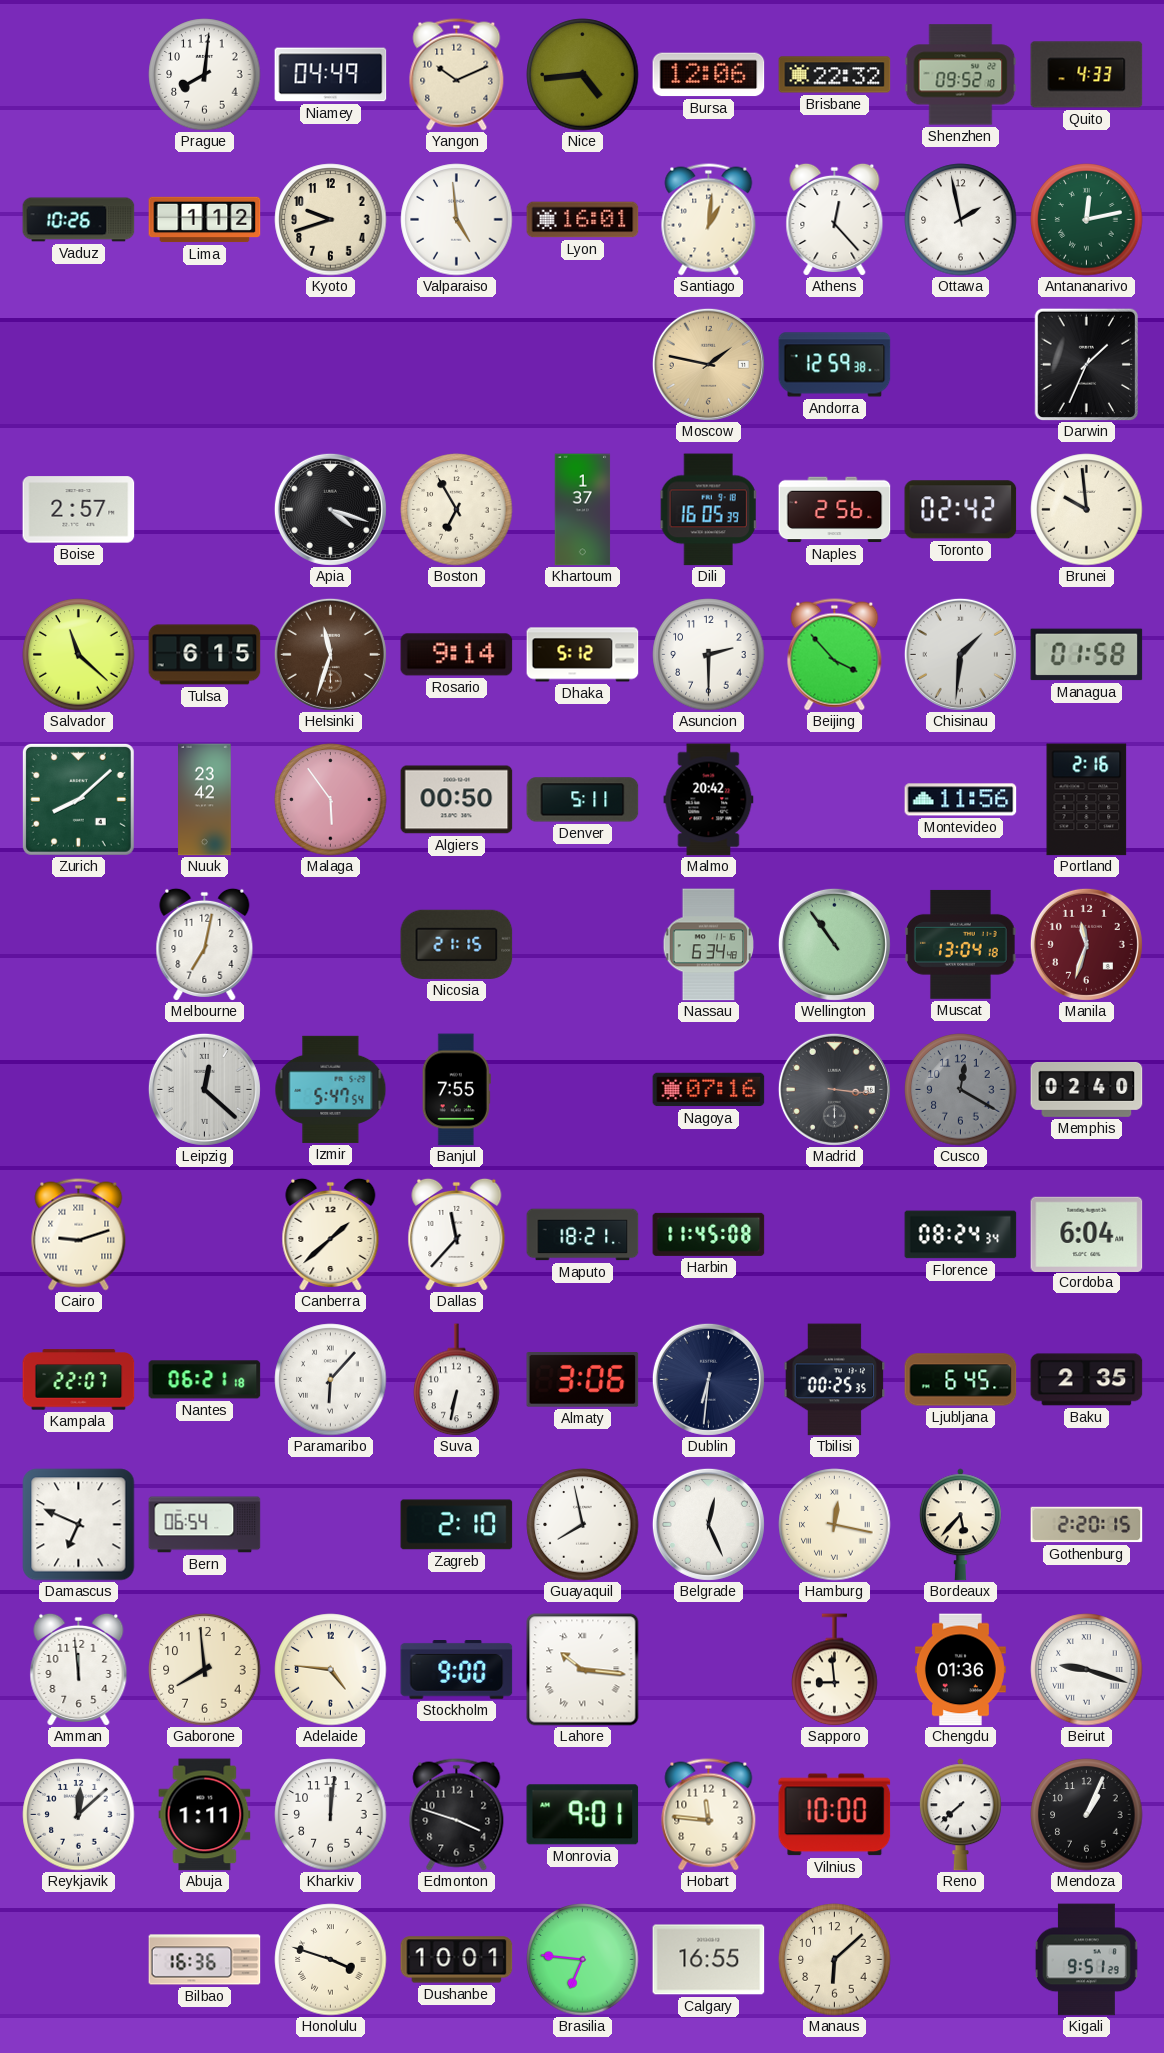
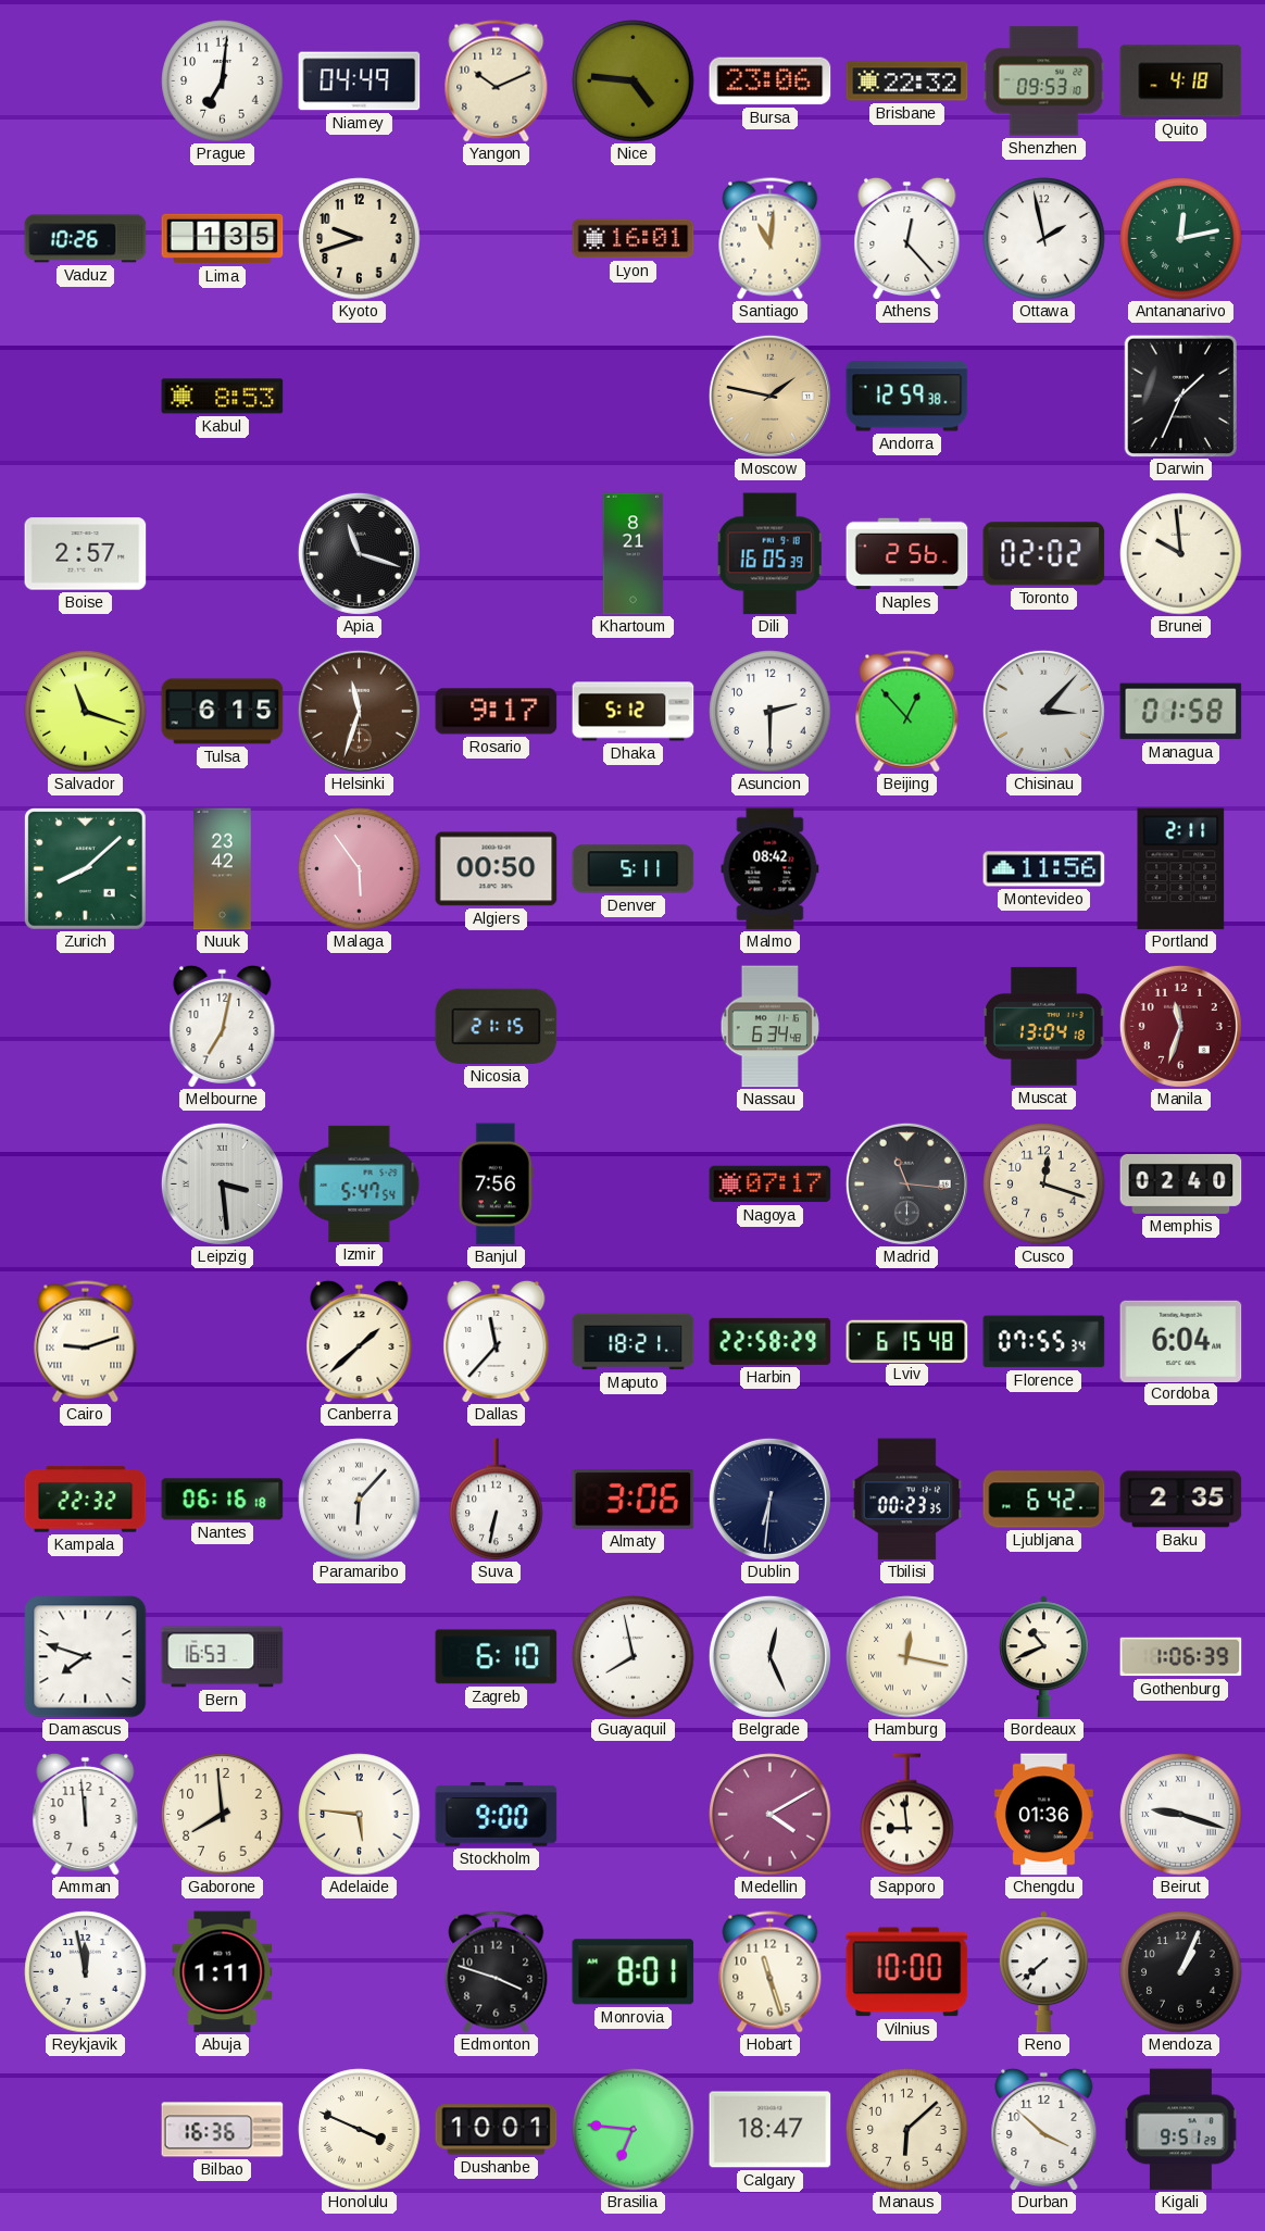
Prague: 8:01 -> 7:01 (223, 82)
Nice: 4:44 -> 4:46 (634, 82)
Bursa: 12:06 -> 23:06 (771, 82)
Shenzhen: 09:52 -> 09:53 (1044, 82)
Quito: 4:33 -> 4:18 (1181, 82)
Lima: 1:12 -> 1:35 (223, 239)
Valparaiso: 4:59 -> none (457, 220)
Santiago: 1:01 -> 11:01 (771, 239)
Kabul: none -> 8:53 (223, 397)
Apia: 4:18 -> 11:18 (359, 553)
Boston: 6:55 -> none (457, 510)
Khartoum: 1:37 -> 8:21 (634, 554)
Toronto: 02:42 -> 02:02 (1044, 554)
Salvador: 11:22 -> 11:18 (86, 712)
Rosario: 9:14 -> 9:17 (497, 712)
Beijing: 3:53 -> 12:53 (907, 712)
Chisinau: 1:31 -> 3:07 (1043, 711)
Malmo: 20:42 -> 08:42 (771, 869)
Portland: 2:16 -> 2:11 (1181, 869)
Wellington: 10:54 -> none (834, 944)
Leipzig: 12:22 -> 3:29 (222, 1183)
Banjul: 7:55 -> 7:56 (496, 1185)
Nagoya: 07:16 -> 07:17 (771, 1185)
Madrid: 3:16 -> 11:16 (906, 1183)
Cusco: 12:20 -> 12:18 (1044, 1185)
Cusco dial: grey -> cream (1044, 1185)
Harbin: 11:45 -> 22:58 (771, 1341)
Lviv: none -> 6:15 (907, 1341)
Florence: 08:24 -> 07:55 (1044, 1342)
Kampala: 22:07 -> 22:32 (86, 1500)
Nantes: 06:21 -> 06:16 (223, 1500)
Tbilisi: 00:25 -> 00:23 (907, 1500)
Ljubljana: 6:45 -> 6:42 (1044, 1500)
Damascus: 6:49 -> 7:48 (86, 1657)
Bern: 06:54 -> 16:53 (223, 1657)
Zagreb: 2:10 -> 6:10 (497, 1657)
Bordeaux: 5:37 -> 10:41 (1043, 1657)
Gothenburg: 2:20 -> 1:06 (1181, 1657)
Adelaide: 4:46 -> 5:46 (360, 1815)
Lahore: 10:16 -> none (583, 1670)
Medellin: none -> 4:10 (771, 1815)
Reykjavik: 12:08 -> 11:58 (86, 1972)
Kharkiv: 12:01 -> none (331, 1815)
Monrovia: 9:01 -> 8:01 (634, 1972)
Hobart: 11:46 -> 11:27 (771, 1972)
Honolulu: 3:48 -> 3:49 (360, 2130)
Calgary: 16:55 -> 18:47 (771, 2130)
Durban: none -> 3:52 (1044, 2129)
